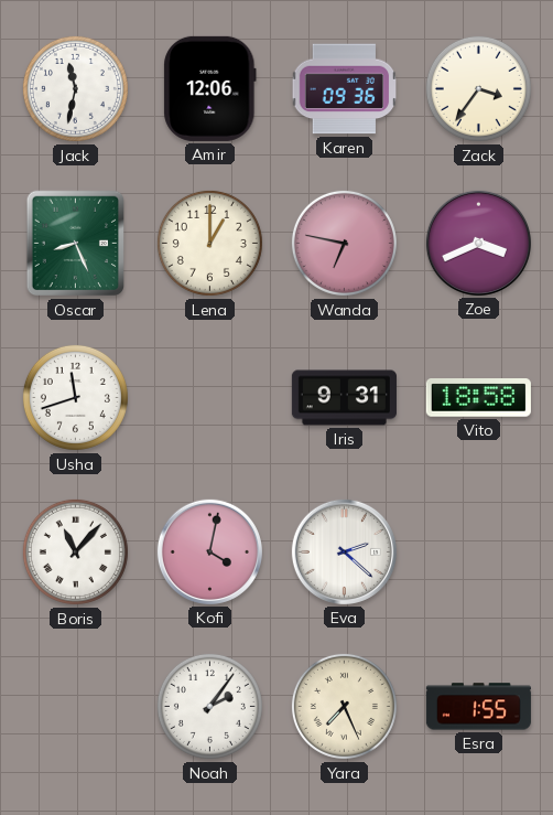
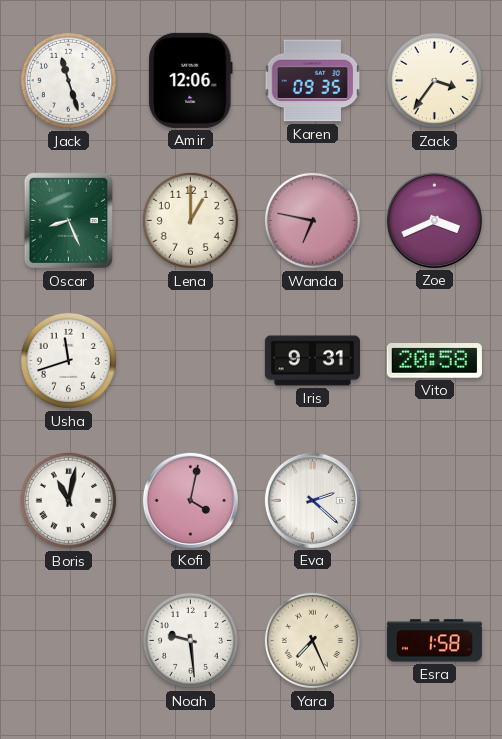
Jack: 11:32 -> 11:27 (68, 80)
Karen: 09:36 -> 09:35 (313, 81)
Vito: 18:58 -> 20:58 (434, 361)
Boris: 11:07 -> 11:02 (68, 500)
Noah: 2:06 -> 9:29 (190, 640)
Esra: 1:55 -> 1:58 (434, 641)
